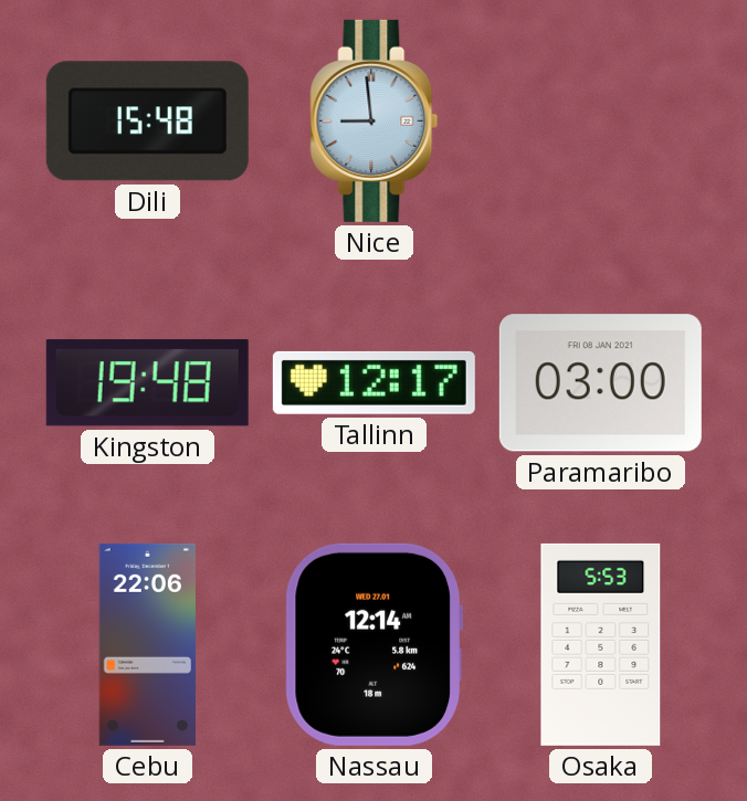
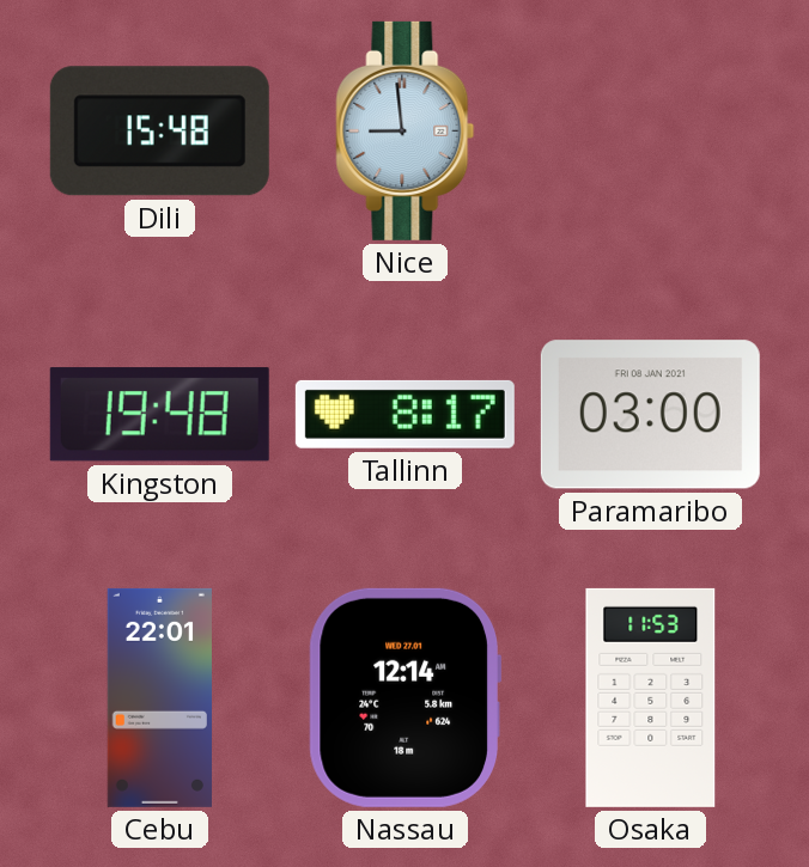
Tallinn: 12:17 -> 8:17 (404, 414)
Cebu: 22:06 -> 22:01 (159, 697)
Osaka: 5:53 -> 11:53 (651, 697)
